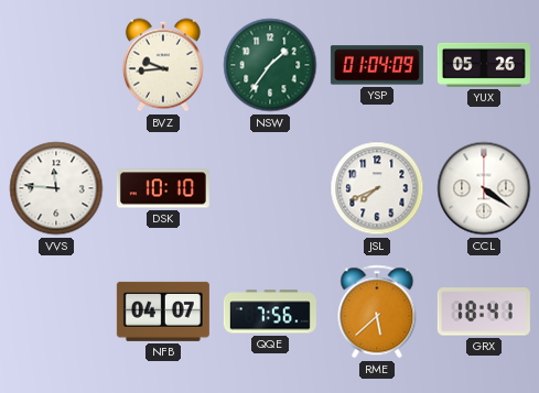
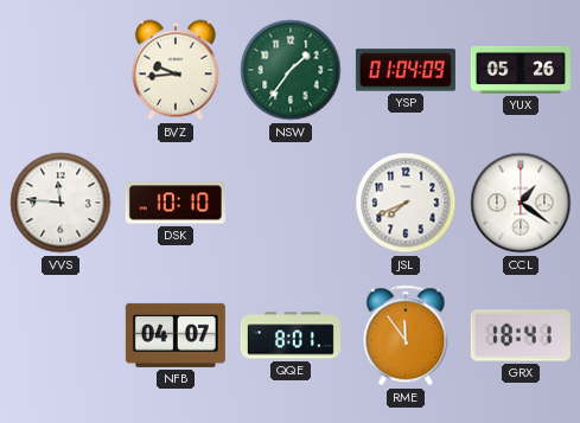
CCL: 4:21 -> 1:21 (521, 203)
QQE: 7:56 -> 8:01 (291, 335)
RME: 5:38 -> 11:54 (406, 335)
